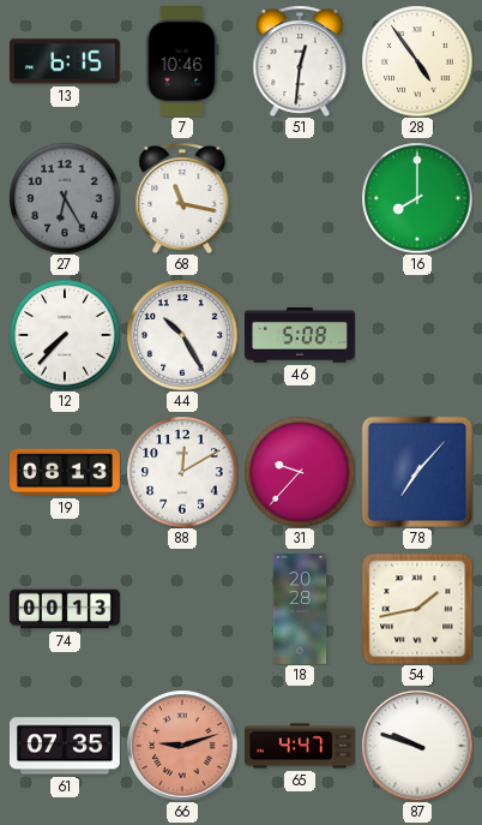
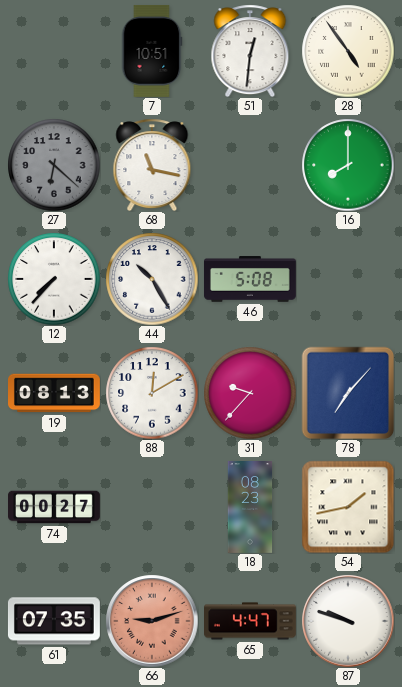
13: 6:15 -> none (65, 61)
7: 10:46 -> 10:51 (152, 51)
27: 6:25 -> 6:22 (54, 165)
74: 00:13 -> 00:27 (55, 507)
18: 20:28 -> 08:23 (250, 508)
